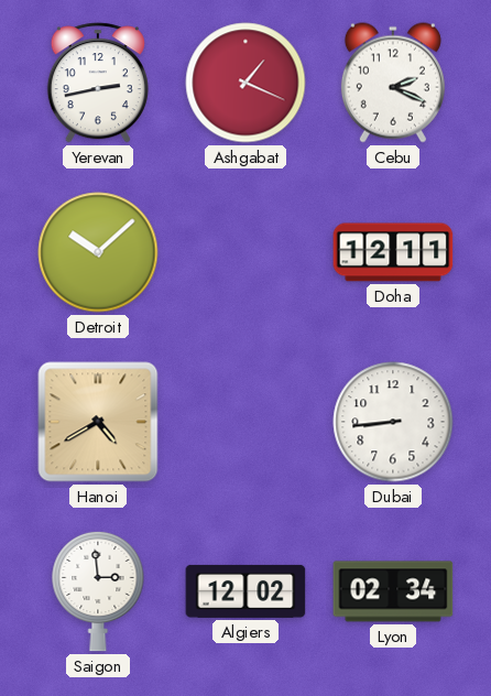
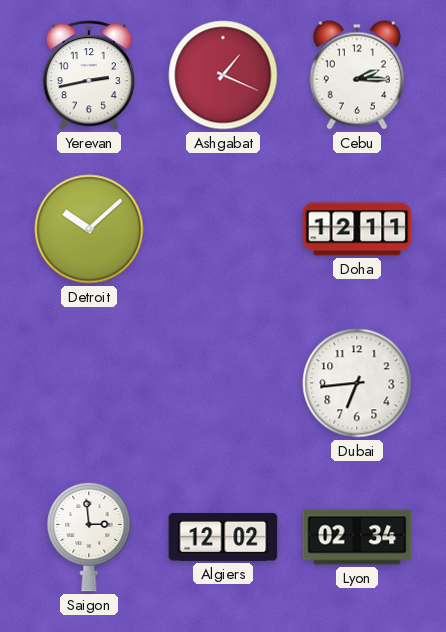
Cebu: 2:19 -> 2:15 (357, 75)
Hanoi: 4:40 -> none (98, 422)
Dubai: 8:44 -> 6:44 (357, 383)
